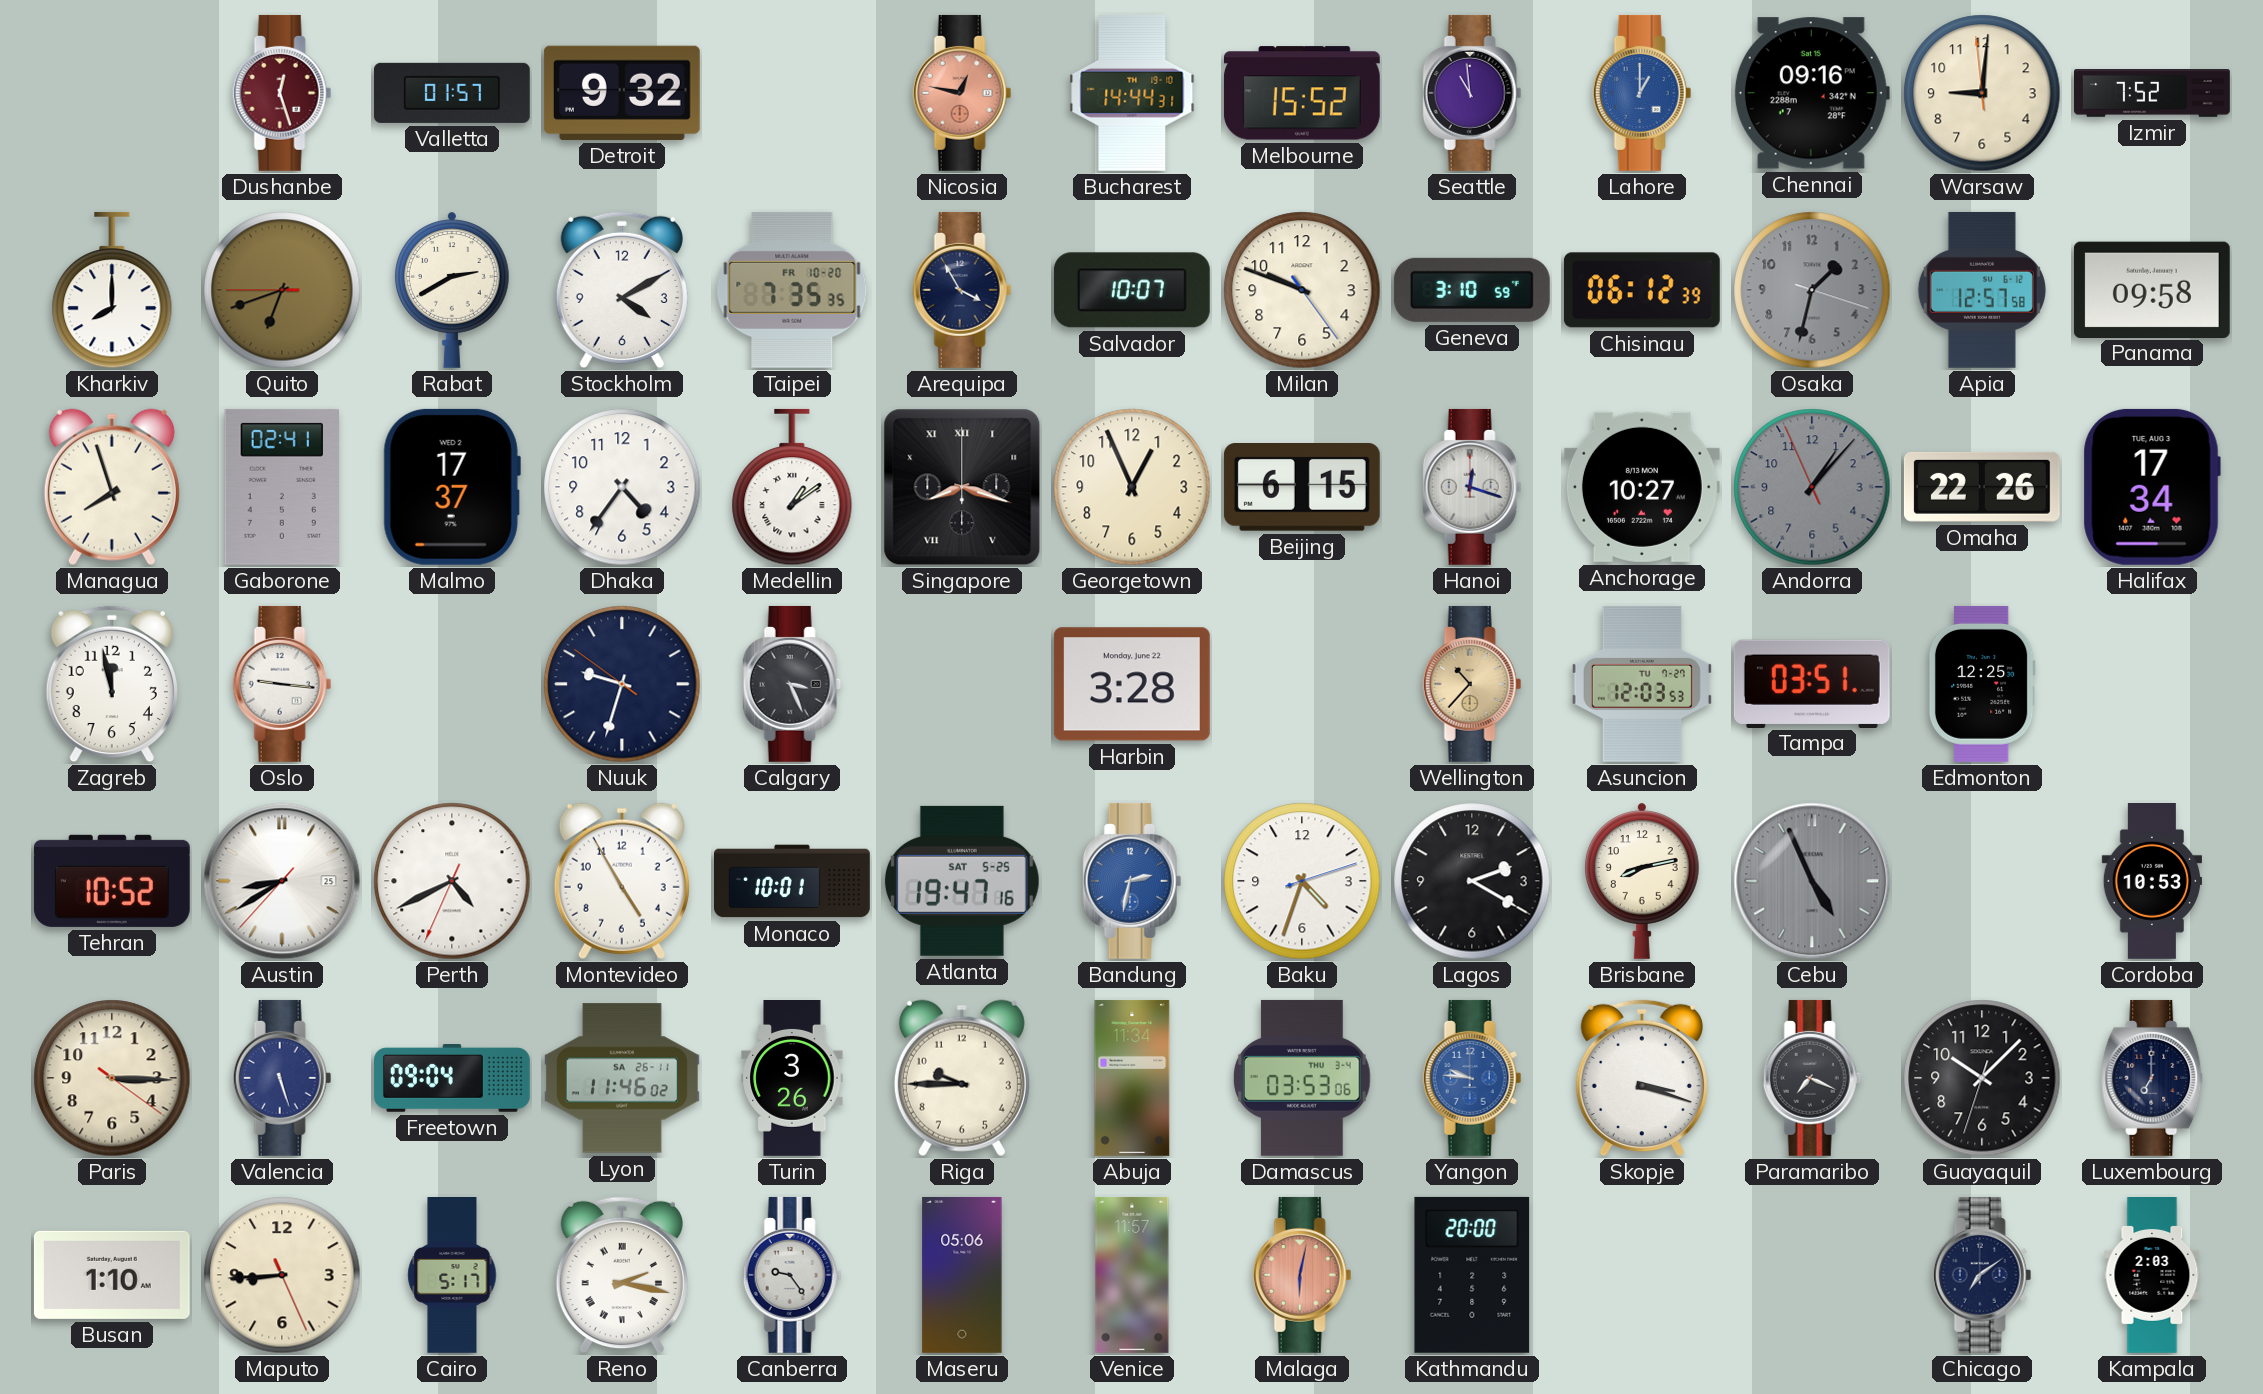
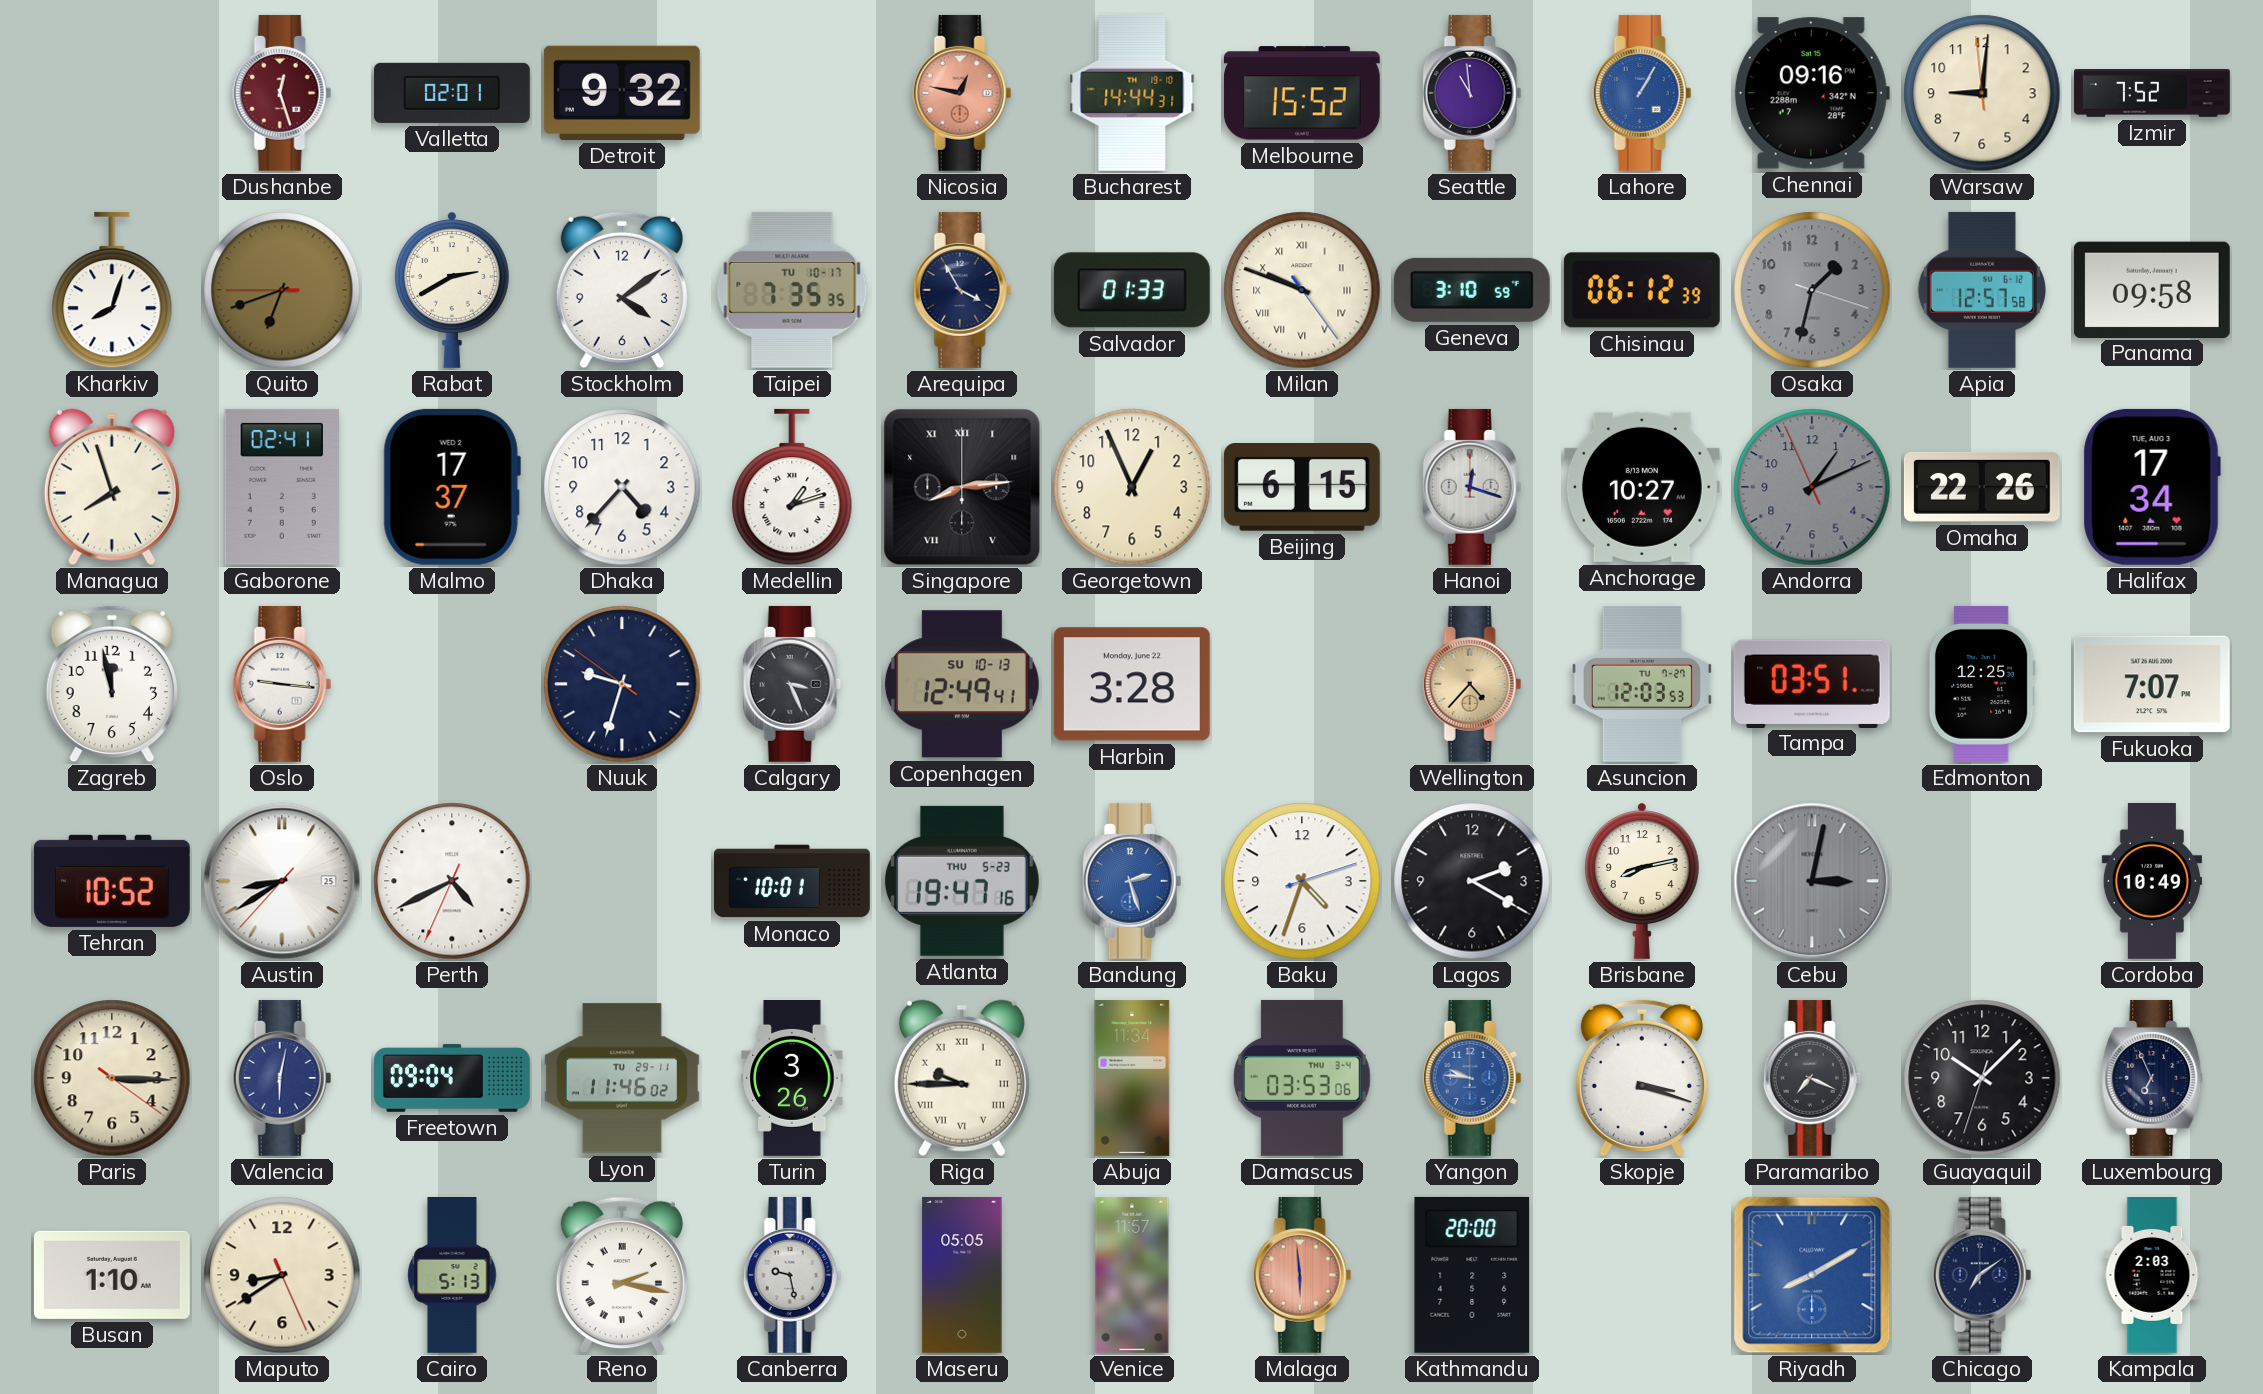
Valletta: 01:57 -> 02:01 (452, 93)
Lahore: 1:00 -> 1:05 (1642, 93)
Kharkiv: 8:00 -> 8:03 (112, 290)
Stockholm: 4:10 -> 4:09 (622, 290)
Taipei date: FR 10-20 -> TU 10-17 (792, 290)
Salvador: 10:07 -> 01:33 (1132, 290)
Milan numerals: Arabic -> Roman (1302, 290)
Dhaka: 4:36 -> 4:37 (622, 487)
Medellin: 1:09 -> 1:12 (792, 487)
Singapore: 8:18 -> 8:14 (962, 487)
Andorra: 1:06 -> 1:10 (1812, 487)
Copenhagen: none -> 12:49 (962, 684)
Wellington: 10:37 -> 4:37 (1472, 684)
Fukuoka: none -> 7:07 (2152, 684)
Montevideo: 4:55 -> none (622, 881)
Atlanta date: SAT 5-25 -> THU 5-23 (962, 881)
Bandung: 2:32 -> 2:27 (1132, 881)
Cebu: 4:56 -> 3:02 (1812, 881)
Cordoba: 10:53 -> 10:49 (2151, 882)
Valencia: 5:27 -> 6:02 (282, 1078)
Lyon date: SA 26-11 -> TU 29-11 (622, 1078)
Riga numerals: Arabic -> Roman (962, 1078)
Luxembourg: 7:00 -> 6:56 (2153, 1078)
Maputo: 8:44 -> 8:39 (282, 1275)
Cairo: 5:17 -> 5:13 (452, 1276)
Canberra: 9:24 -> 9:28 (792, 1275)
Maseru: 05:06 -> 05:05 (962, 1275)
Malaga: 6:02 -> 5:59 (1302, 1275)
Riyadh: none -> 8:10 (1812, 1275)
